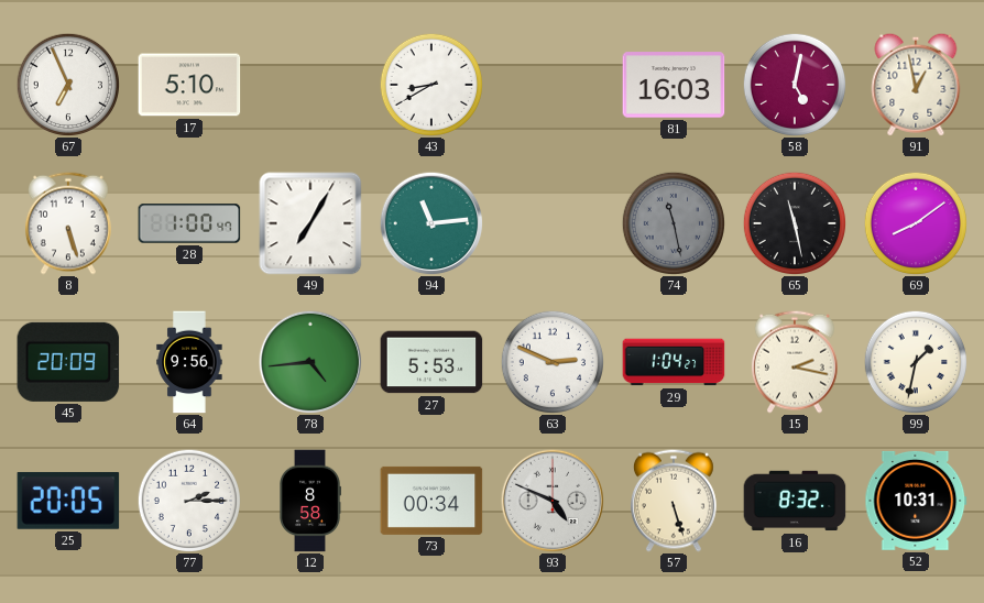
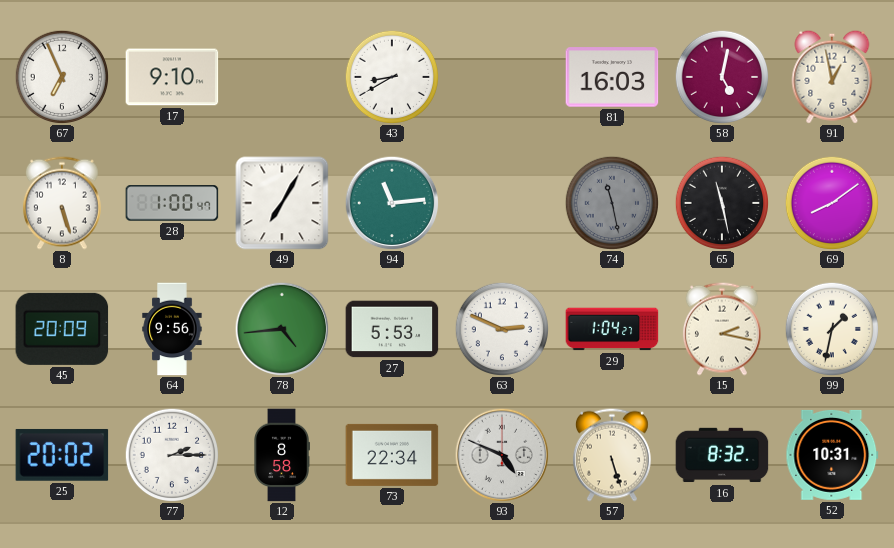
17: 5:10 -> 9:10 (172, 77)
25: 20:05 -> 20:02 (62, 455)
73: 00:34 -> 22:34 (392, 455)
